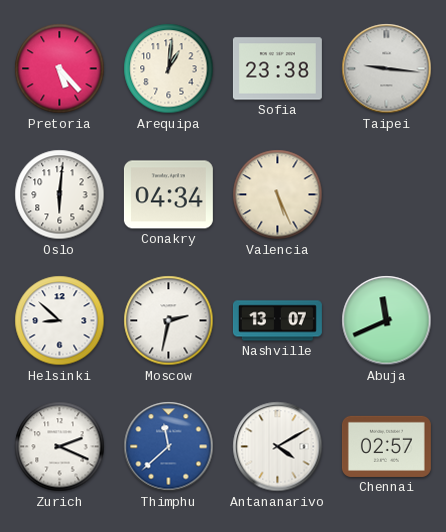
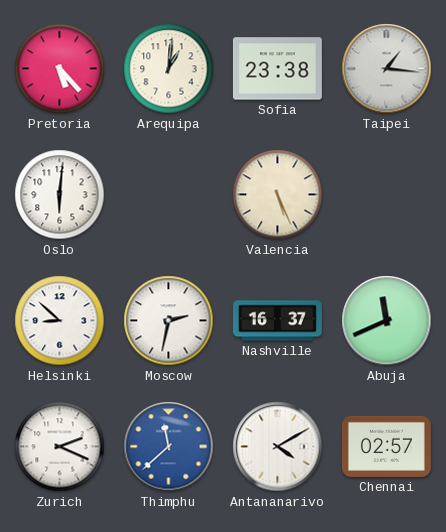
Taipei: 9:16 -> 1:16 (387, 69)
Conakry: 04:34 -> none (168, 195)
Nashville: 13:07 -> 16:37 (277, 321)
